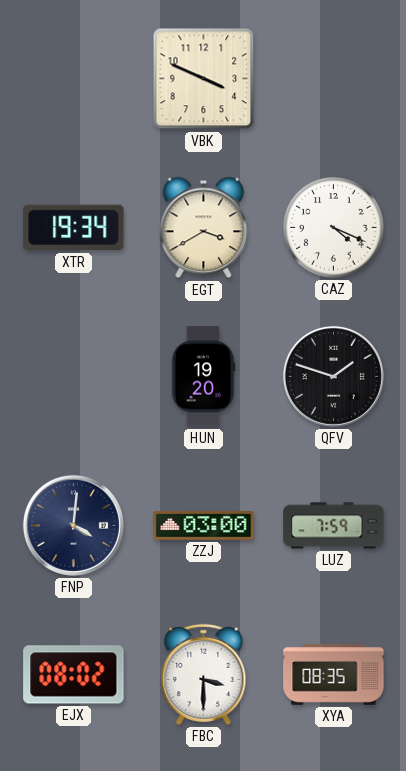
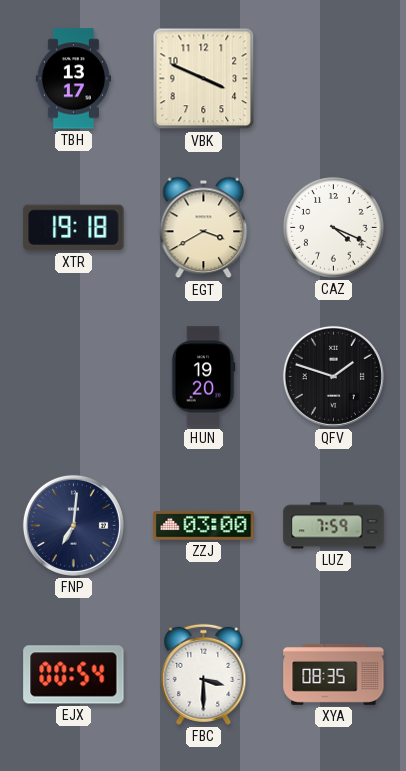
TBH: none -> 13:17 (73, 79)
XTR: 19:34 -> 19:18 (74, 228)
FNP: 4:01 -> 7:01 (73, 525)
EJX: 08:02 -> 00:54 (74, 675)
